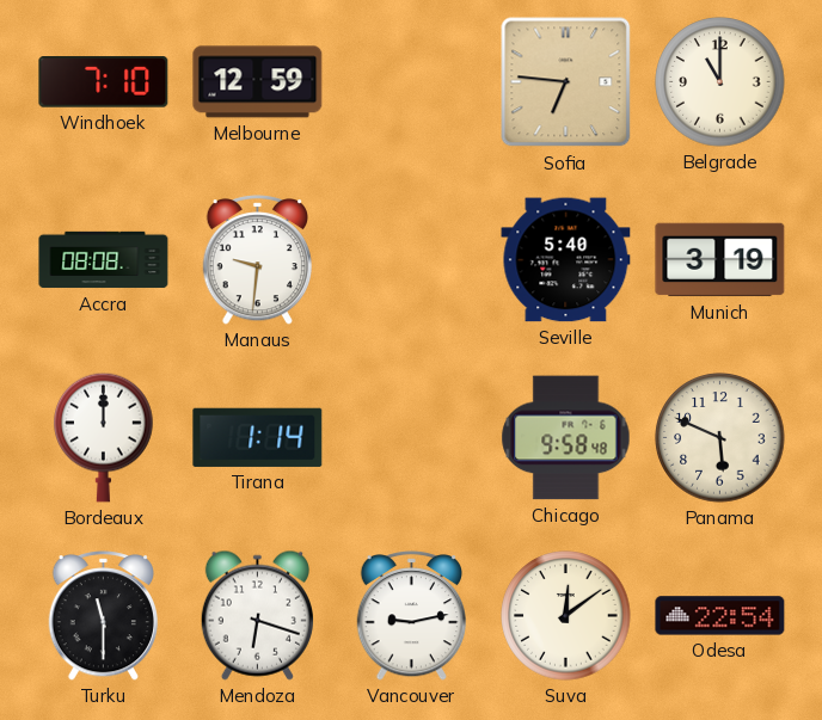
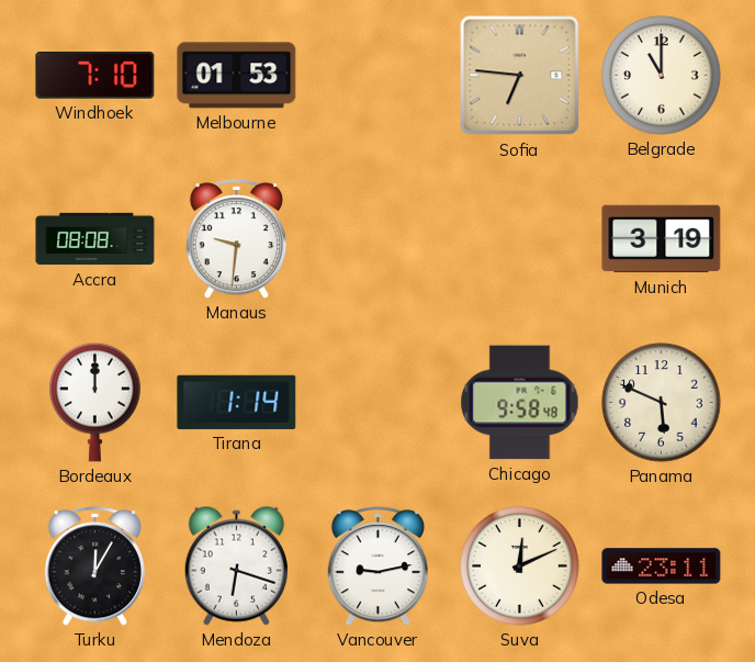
Melbourne: 12:59 -> 01:53 (237, 76)
Seville: 5:40 -> none (566, 260)
Turku: 11:30 -> 12:05 (94, 566)
Suva: 12:09 -> 12:11 (520, 566)
Odesa: 22:54 -> 23:11 (662, 566)
